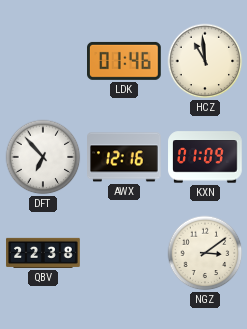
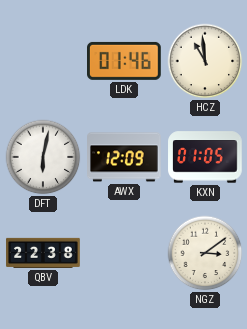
DFT: 6:53 -> 6:02 (43, 157)
AWX: 12:16 -> 12:09 (125, 157)
KXN: 01:09 -> 01:05 (205, 157)
